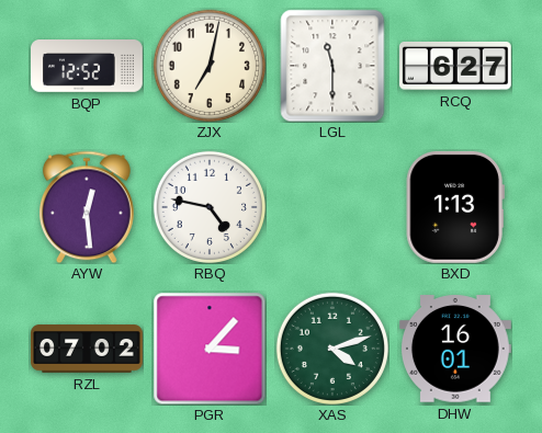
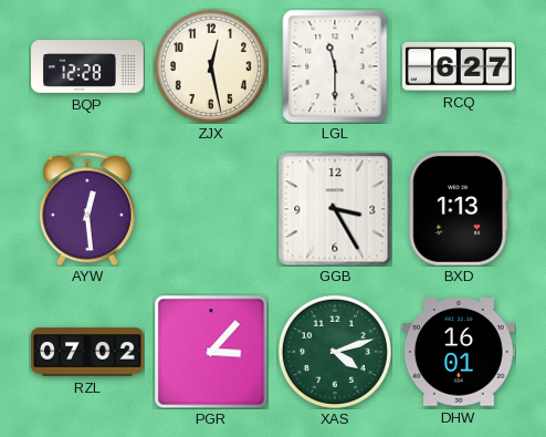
BQP: 12:52 -> 12:28 (88, 67)
ZJX: 7:02 -> 12:28 (211, 66)
RBQ: 4:47 -> none (210, 207)
GGB: none -> 3:25 (335, 209)
